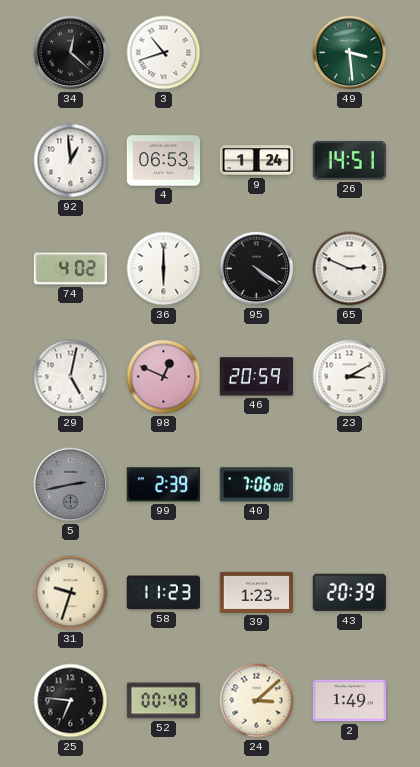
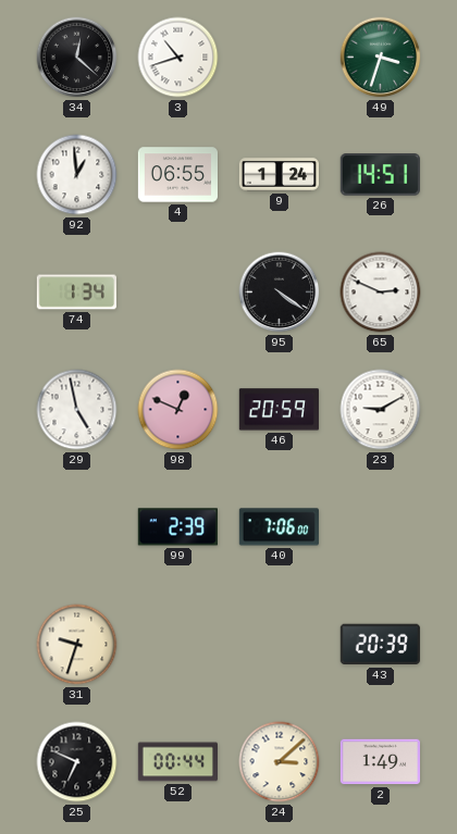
49: 3:29 -> 3:33 (381, 58)
4: 06:53 -> 06:55 (177, 175)
74: 4:02 -> 1:34 (76, 292)
36: 6:00 -> none (164, 269)
29: 5:02 -> 4:58 (77, 410)
23: 3:10 -> 9:10 (381, 410)
5: 2:43 -> none (71, 485)
58: 11:23 -> none (163, 593)
39: 1:23 -> none (256, 592)
25: 6:46 -> 6:49 (77, 762)
52: 00:48 -> 00:44 (177, 762)
